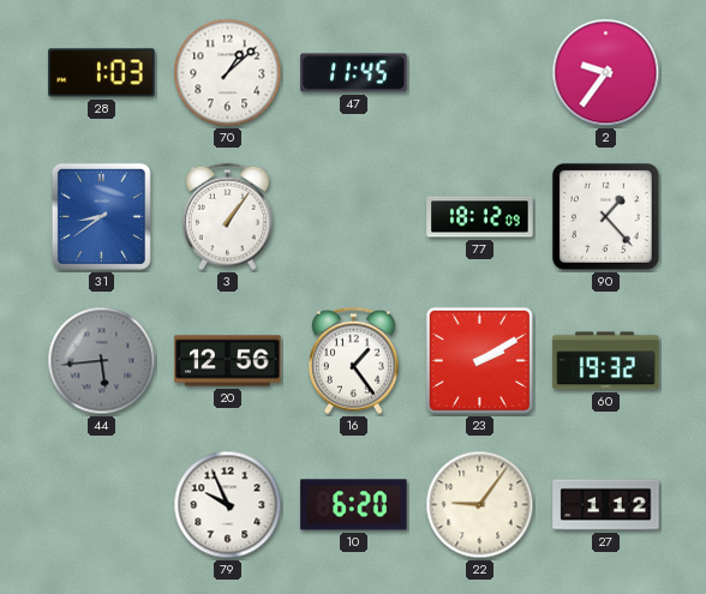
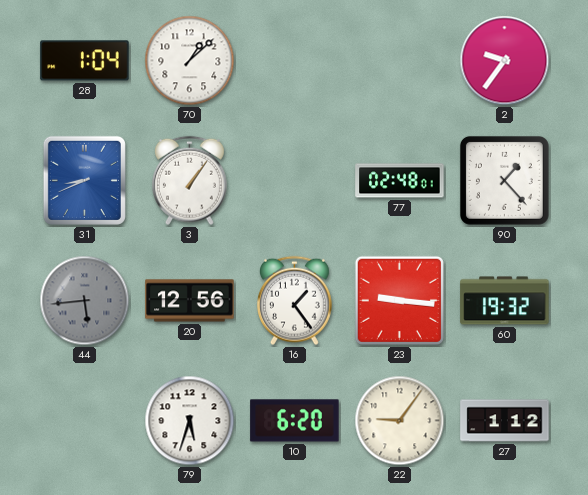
28: 1:03 -> 1:04 (85, 61)
47: 11:45 -> none (354, 73)
31: 8:39 -> 8:41 (84, 180)
77: 18:12 -> 02:48 (400, 181)
23: 2:10 -> 9:16 (399, 300)
79: 9:56 -> 5:33 (190, 421)
